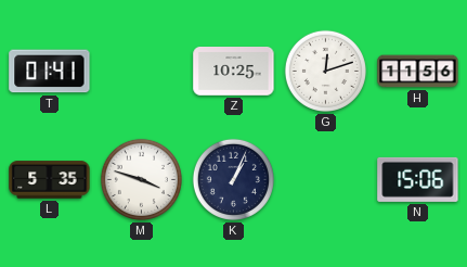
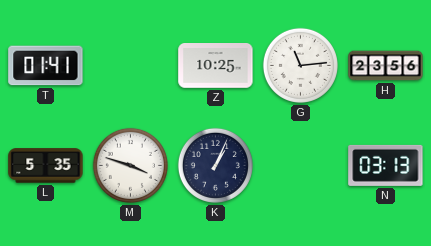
G: 12:12 -> 11:14 (300, 65)
H: 11:56 -> 23:56 (386, 66)
N: 15:06 -> 03:13 (386, 165)
